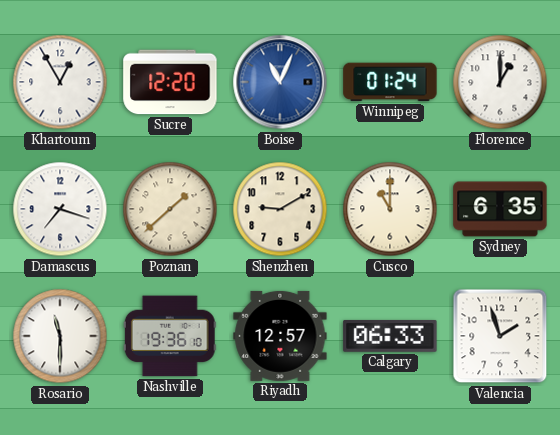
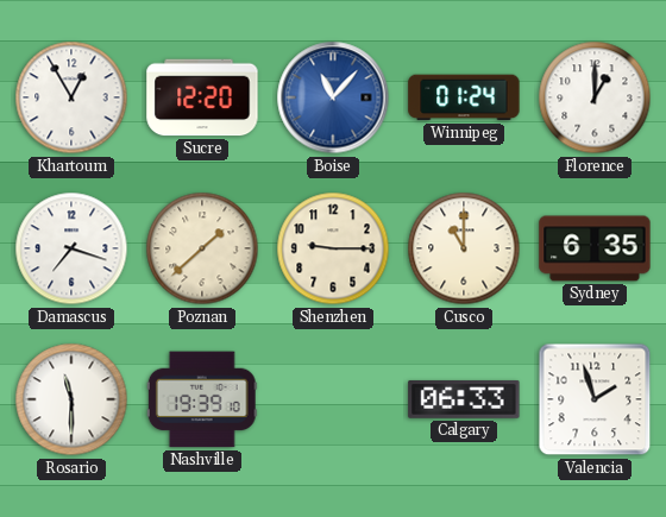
Boise: 11:04 -> 11:07 (333, 97)
Shenzhen: 9:10 -> 9:15 (333, 248)
Nashville: 19:36 -> 19:39 (202, 399)
Riyadh: 12:57 -> none (280, 336)
